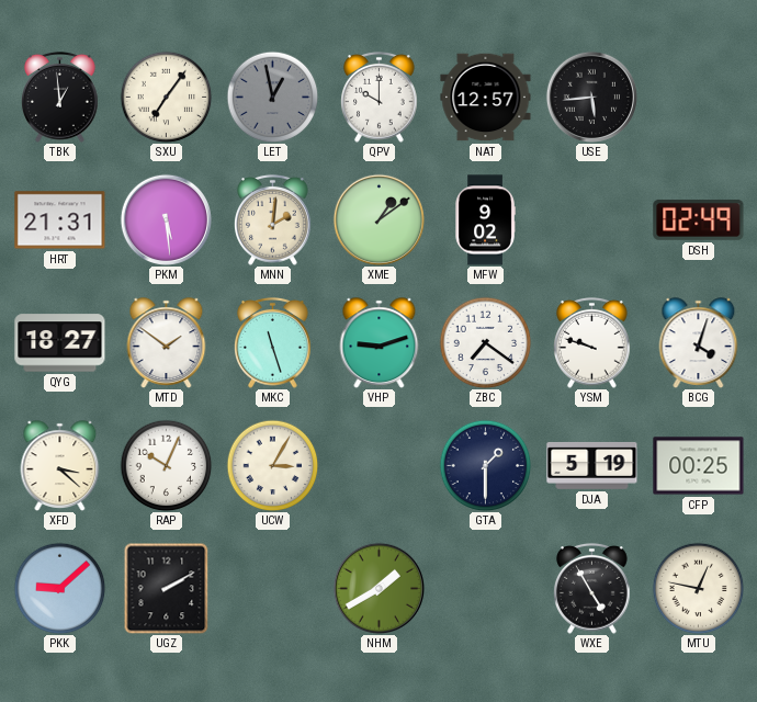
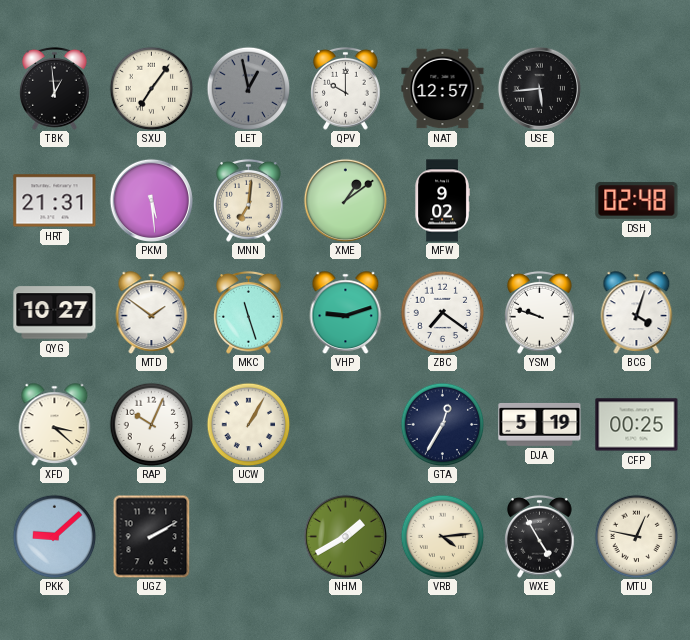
MNN: 2:01 -> 7:01 (249, 200)
DSH: 02:49 -> 02:48 (637, 200)
QYG: 18:27 -> 10:27 (55, 313)
UCW: 3:05 -> 1:05 (248, 424)
GTA: 1:30 -> 12:35 (442, 424)
VRB: none -> 4:14 (442, 536)
